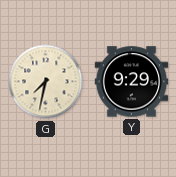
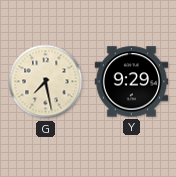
G: 7:32 -> 7:28 (46, 82)
